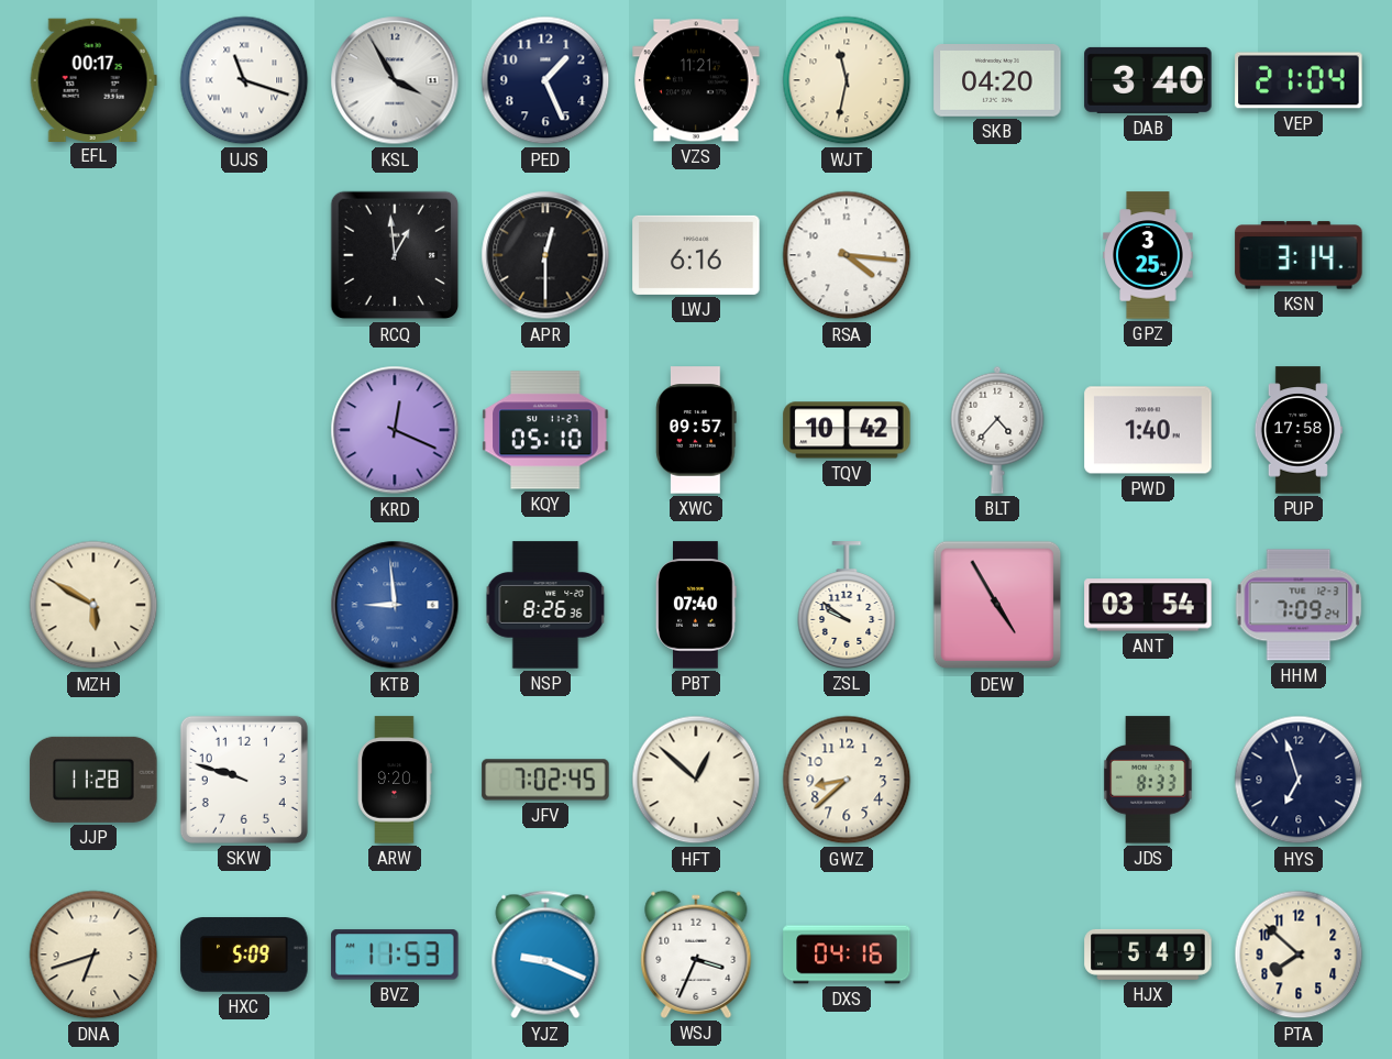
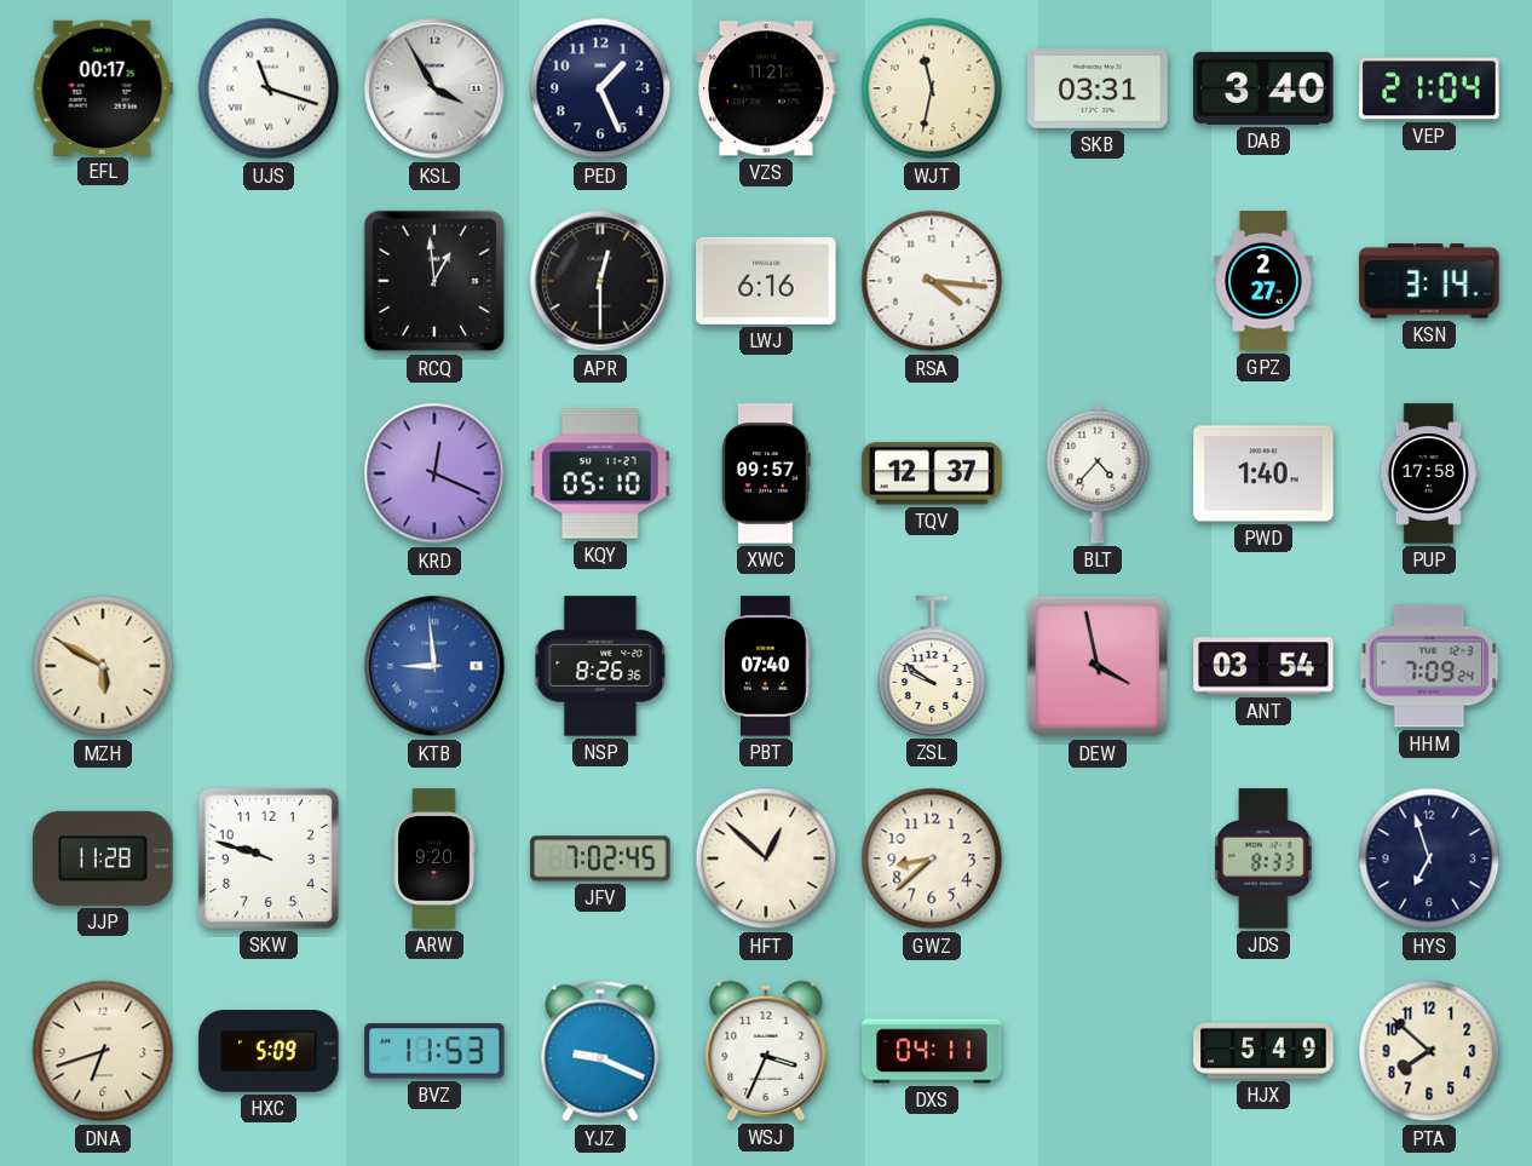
SKB: 04:20 -> 03:31 (1098, 90)
GPZ: 3:25 -> 2:27 (1263, 281)
TQV: 10:42 -> 12:37 (932, 473)
DEW: 4:55 -> 3:58 (1098, 666)
DXS: 04:16 -> 04:11 (932, 1051)
